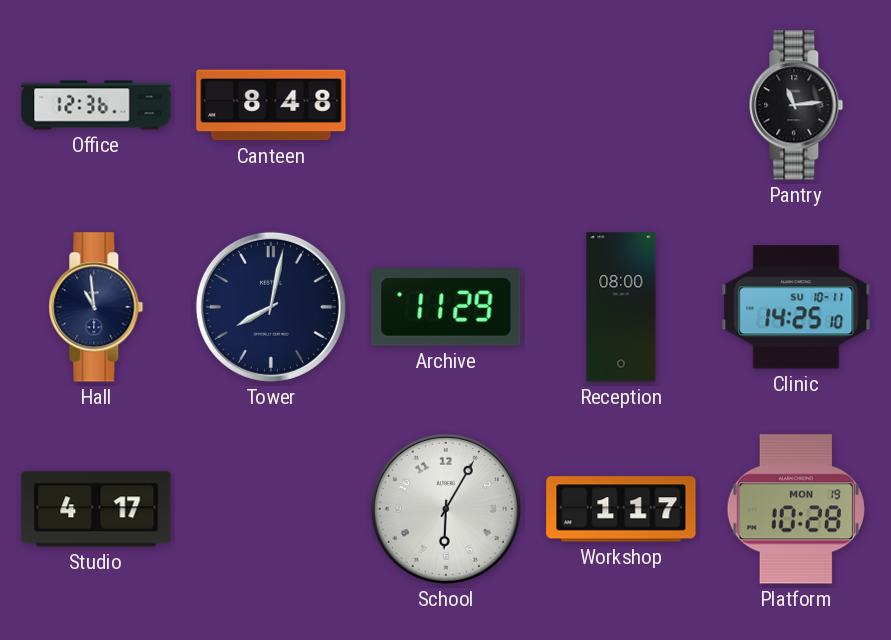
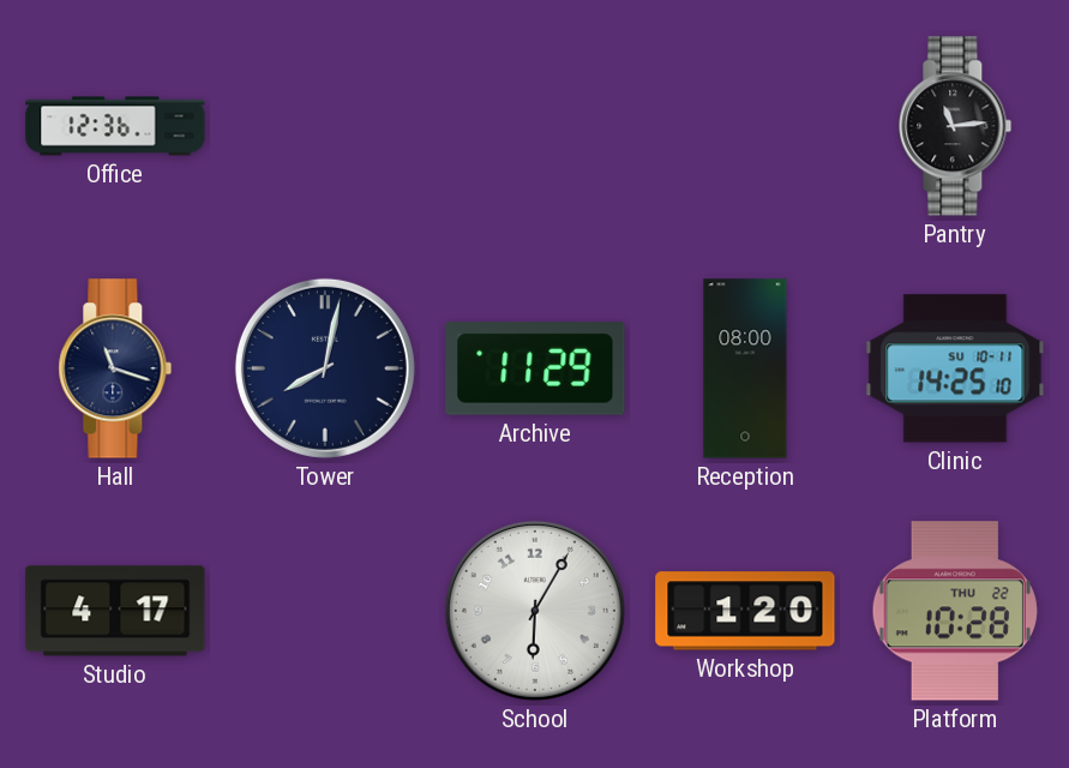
Canteen: 8:48 -> none (271, 105)
Hall: 10:59 -> 11:18 (115, 368)
Workshop: 1:17 -> 1:20 (745, 611)
Platform date: MON 19 -> THU 22 (955, 611)
